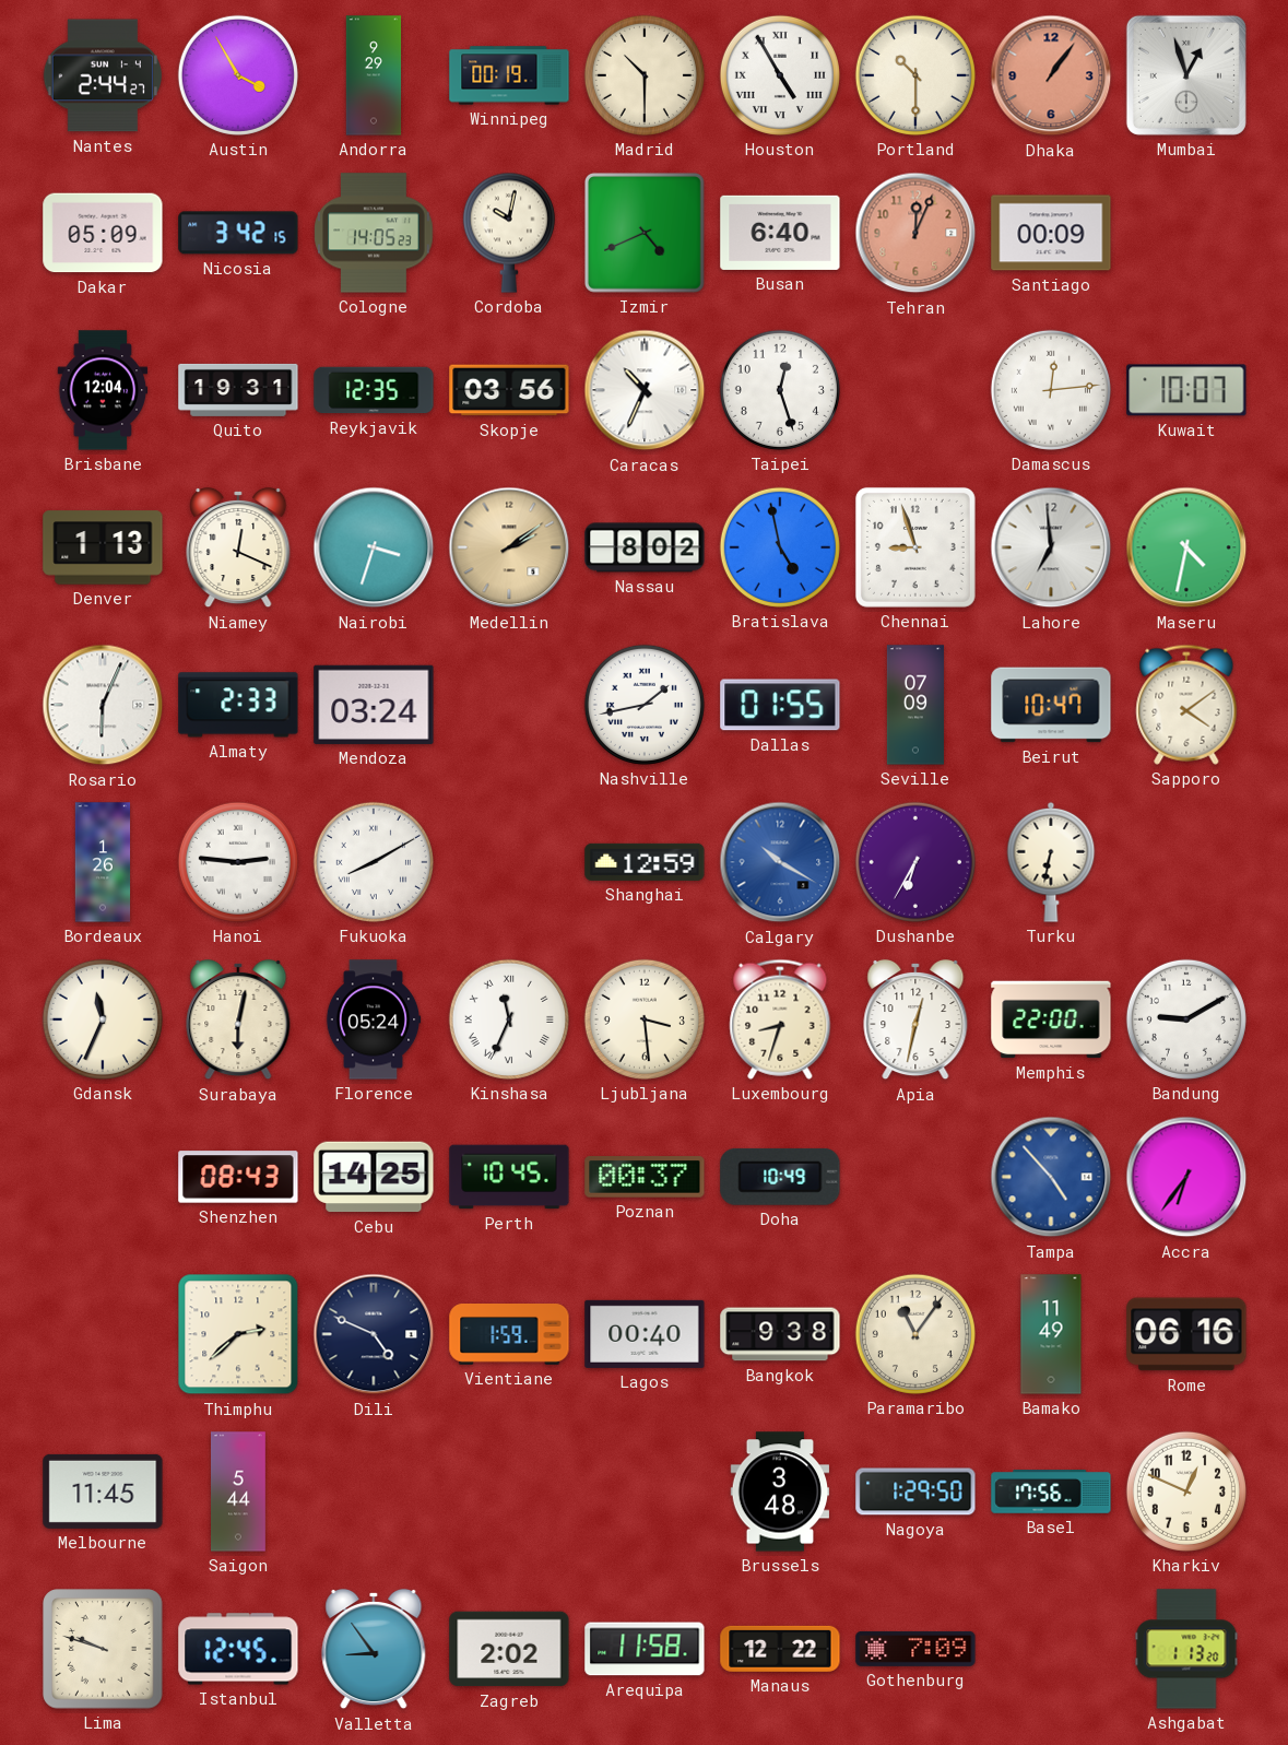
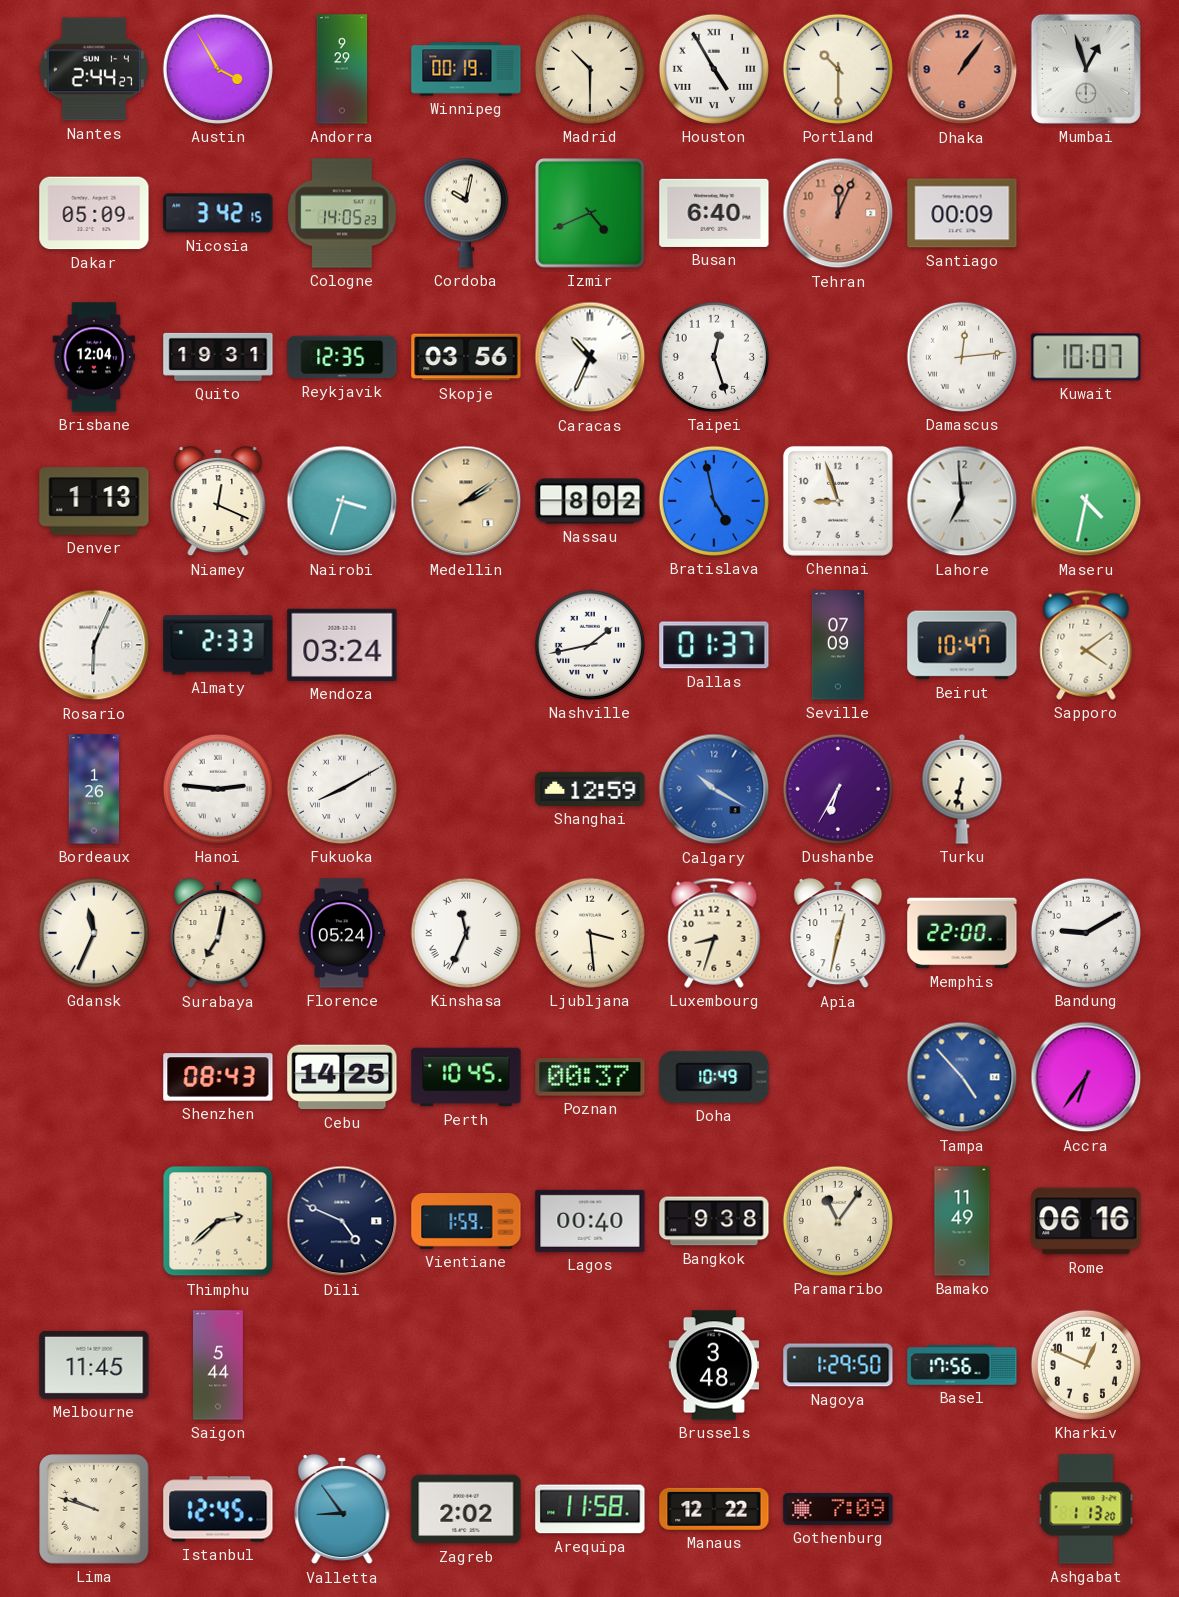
Dallas: 01:55 -> 01:37 (714, 645)
Surabaya: 6:02 -> 7:02 (218, 933)
